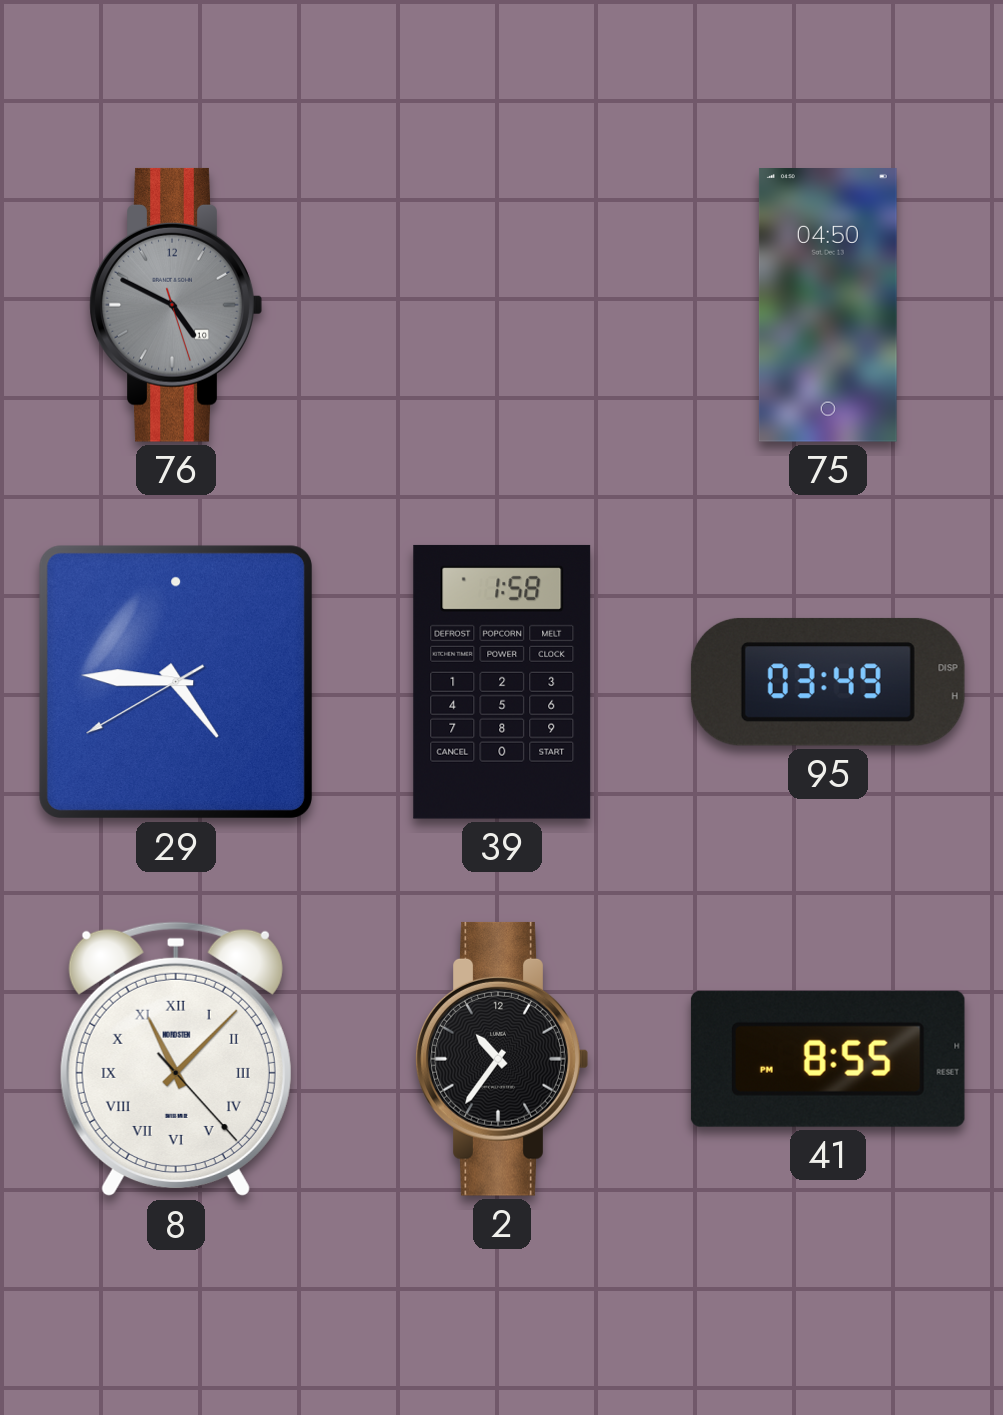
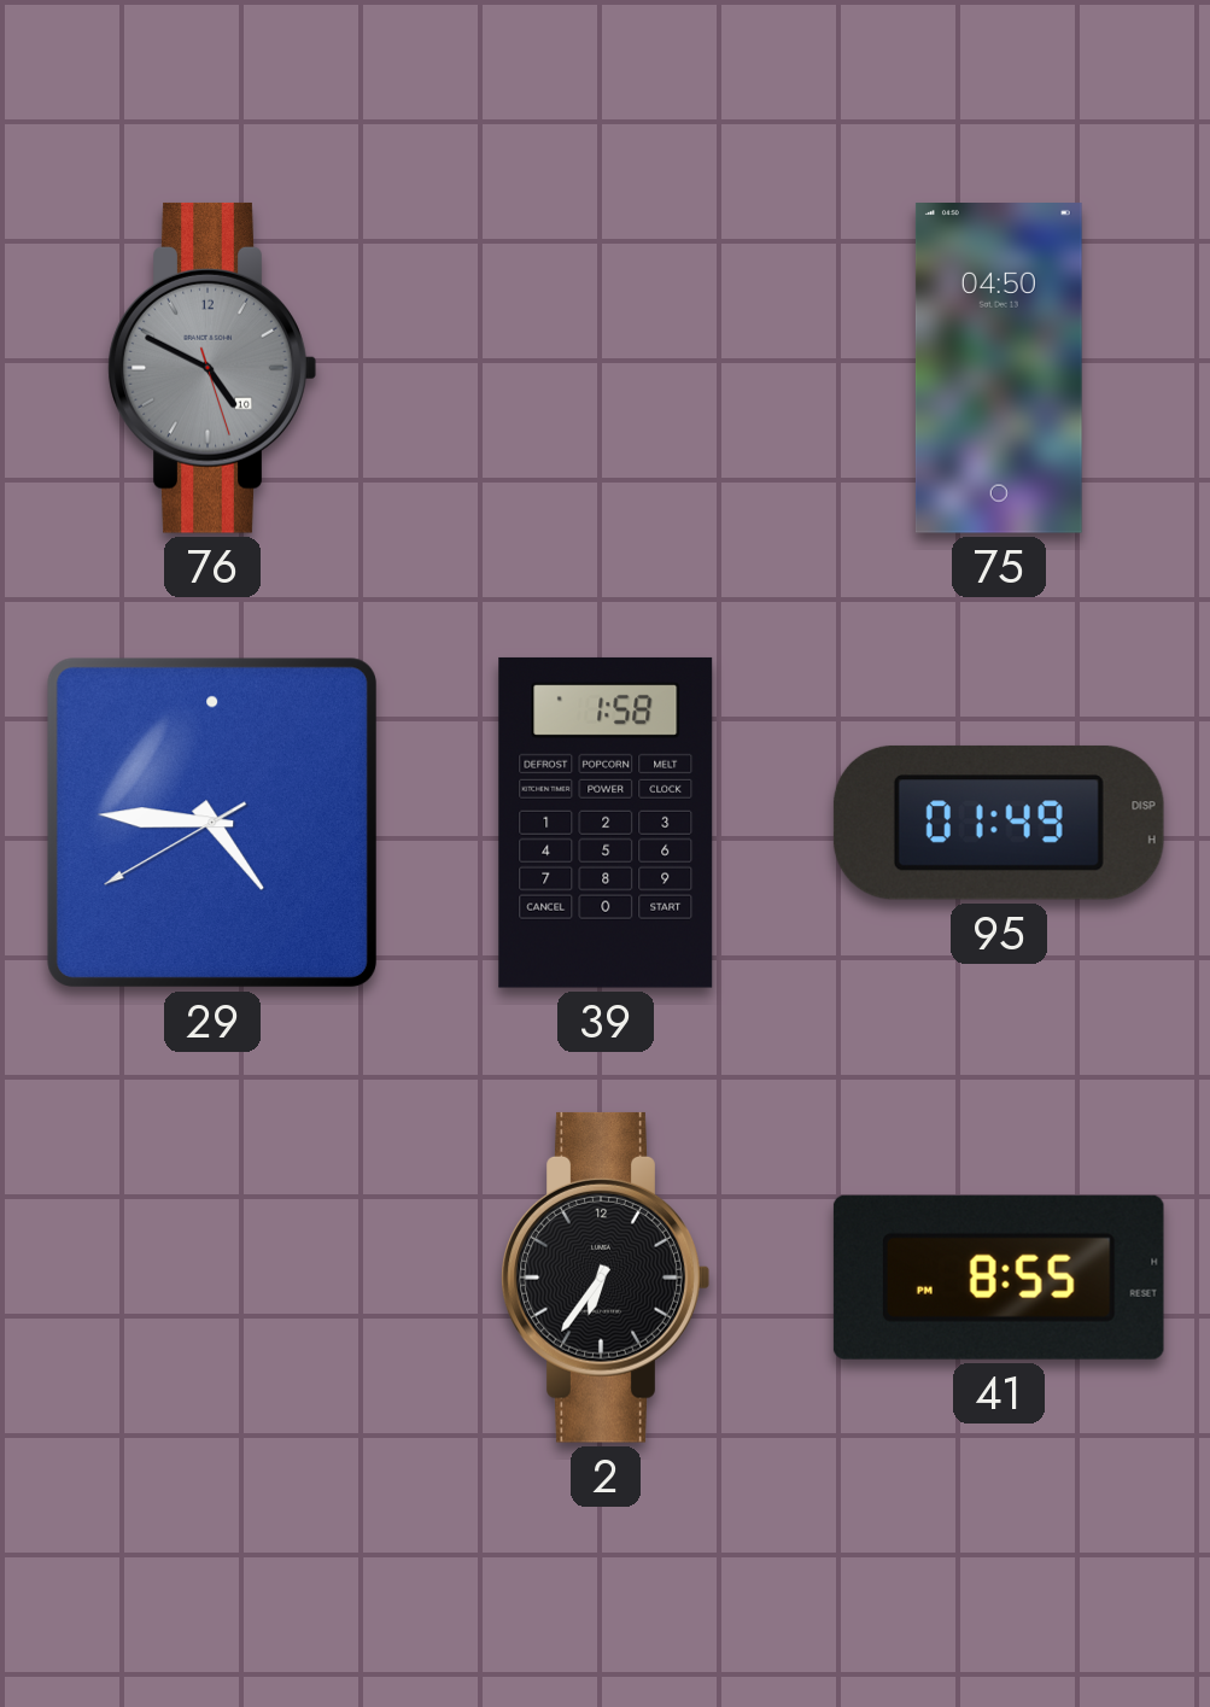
95: 03:49 -> 01:49 (999, 823)
8: 11:07 -> none (176, 1059)
2: 10:36 -> 6:36 (606, 1278)
